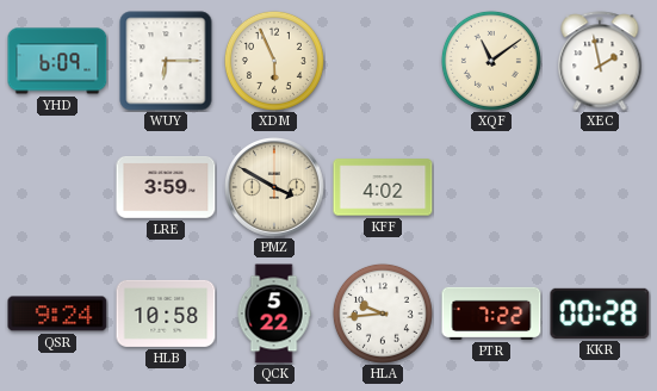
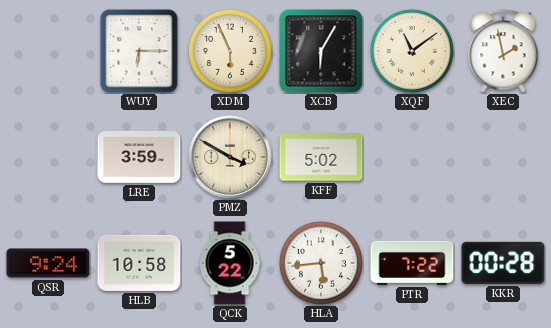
YHD: 6:09 -> none (57, 61)
XCB: none -> 6:05 (321, 51)
KFF: 4:02 -> 5:02 (321, 157)
HLA: 9:44 -> 5:44 (321, 263)
